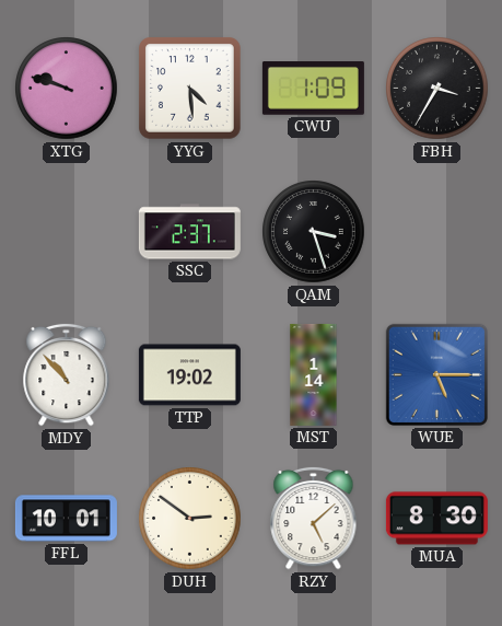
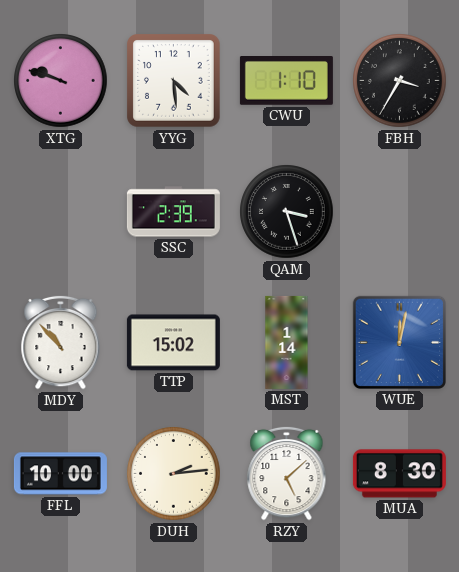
CWU: 1:09 -> 1:10 (286, 81)
SSC: 2:37 -> 2:39 (173, 212)
TTP: 19:02 -> 15:02 (173, 343)
WUE: 5:15 -> 12:02 (399, 342)
FFL: 10:01 -> 10:00 (60, 474)
DUH: 2:51 -> 2:14 (174, 474)
